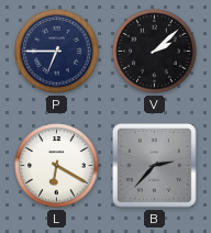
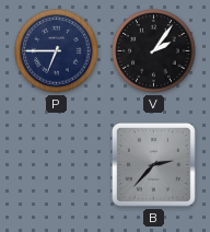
V: 2:08 -> 2:06 (154, 51)
L: 6:20 -> none (57, 166)
